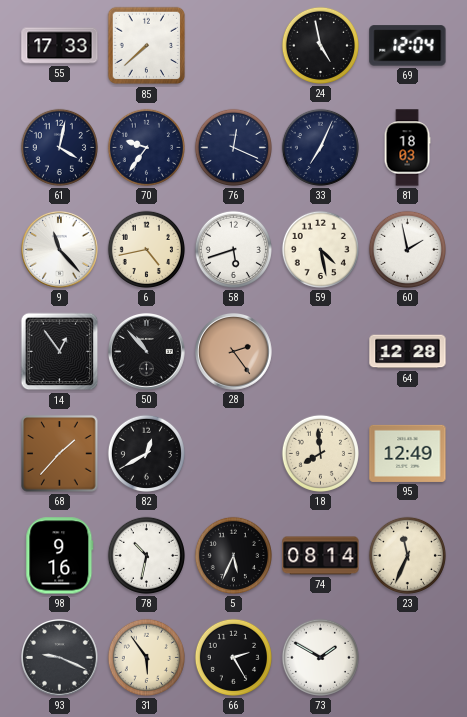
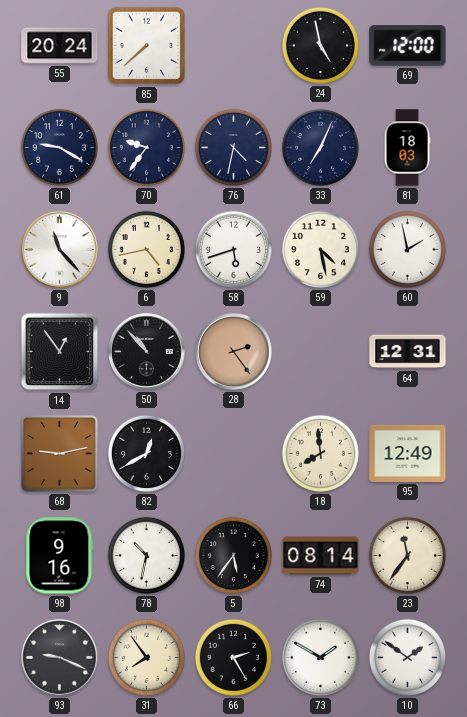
55: 17:33 -> 20:24 (60, 46)
69: 12:04 -> 12:00 (408, 46)
61: 4:02 -> 9:20 (59, 147)
76: 12:19 -> 4:32 (233, 147)
64: 12:28 -> 12:31 (408, 352)
68: 1:37 -> 9:13 (60, 454)
5: 5:34 -> 5:36 (233, 555)
23: 11:34 -> 11:36 (407, 555)
31: 5:54 -> 7:54 (146, 657)
10: none -> 1:51 (407, 657)
